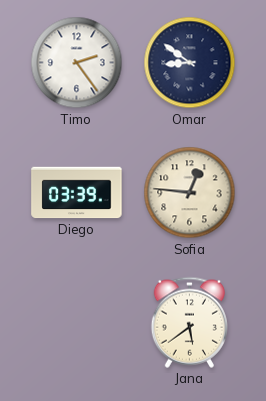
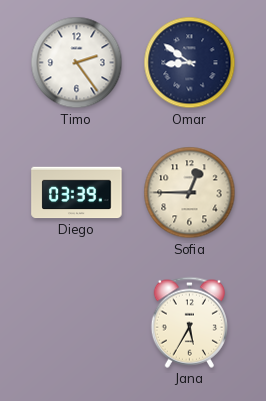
Sofia: 12:46 -> 12:45 (190, 193)
Jana: 5:39 -> 5:35 (189, 322)
